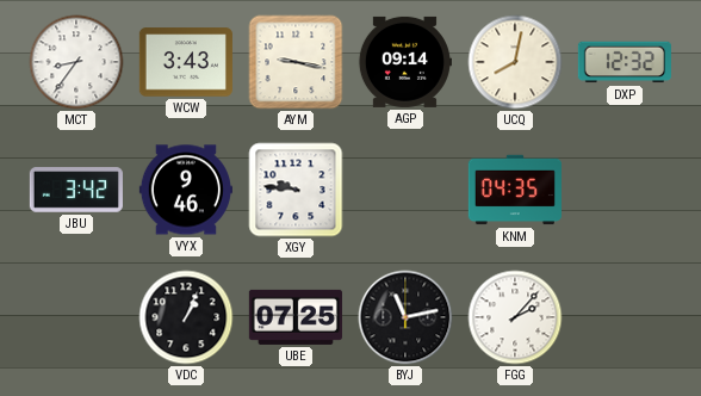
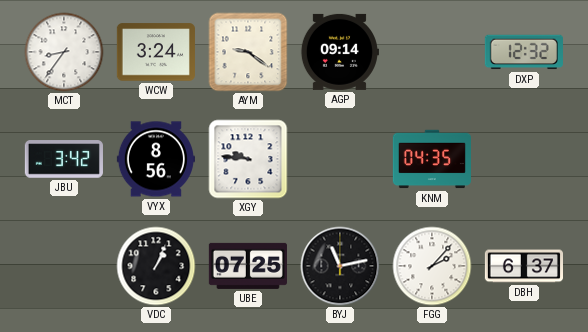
WCW: 3:43 -> 3:24 (156, 52)
AYM: 9:17 -> 9:21 (248, 52)
UCQ: 8:02 -> none (515, 62)
VYX: 9:46 -> 8:56 (156, 159)
DBH: none -> 6:37 (523, 266)
